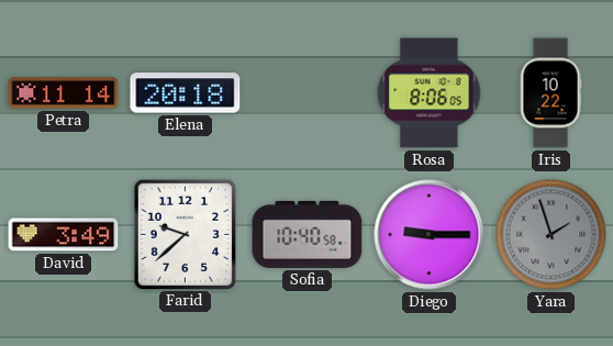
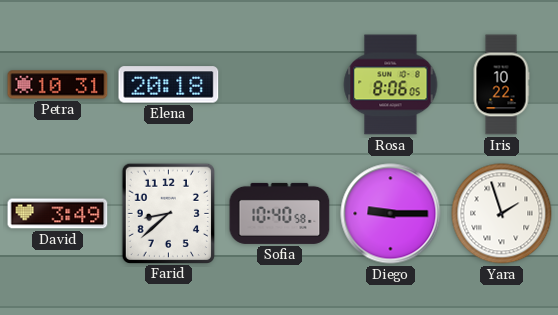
Petra: 11:14 -> 10:31 (58, 85)
Farid: 9:38 -> 8:38 (168, 213)
Yara dial: grey -> white (502, 214)
